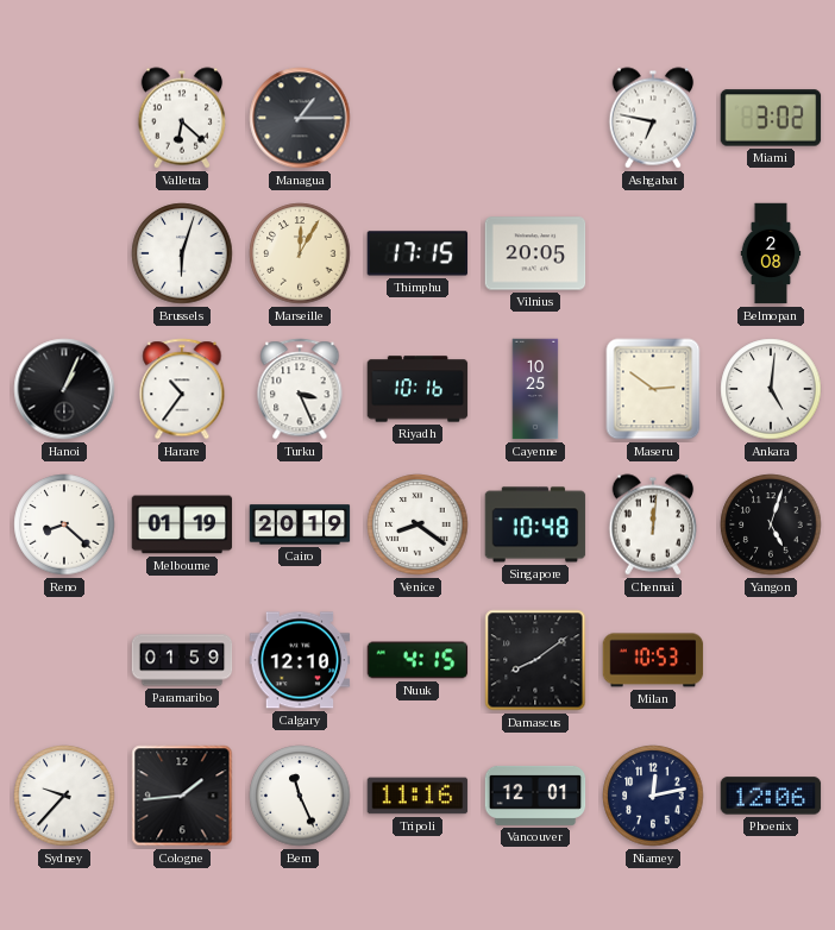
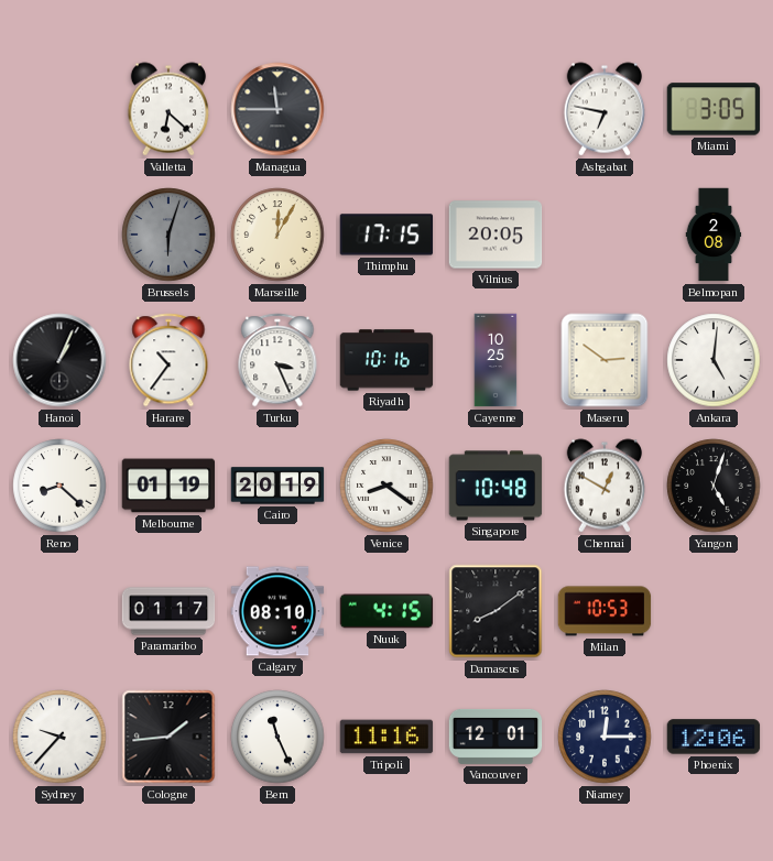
Managua: 1:15 -> 11:45 (277, 109)
Miami: 3:02 -> 3:05 (714, 109)
Brussels dial: white -> grey (168, 235)
Chennai: 12:01 -> 12:50 (605, 486)
Paramaribo: 01:59 -> 01:17 (168, 611)
Calgary: 12:10 -> 08:10 (277, 611)
Niamey: 12:13 -> 12:15 (605, 737)
